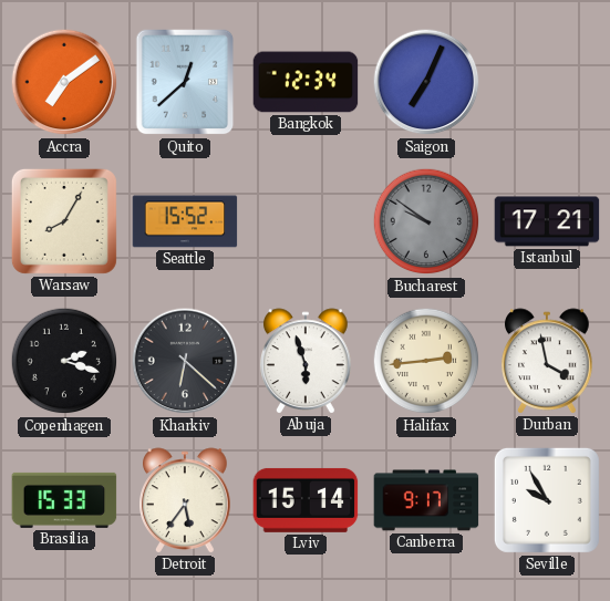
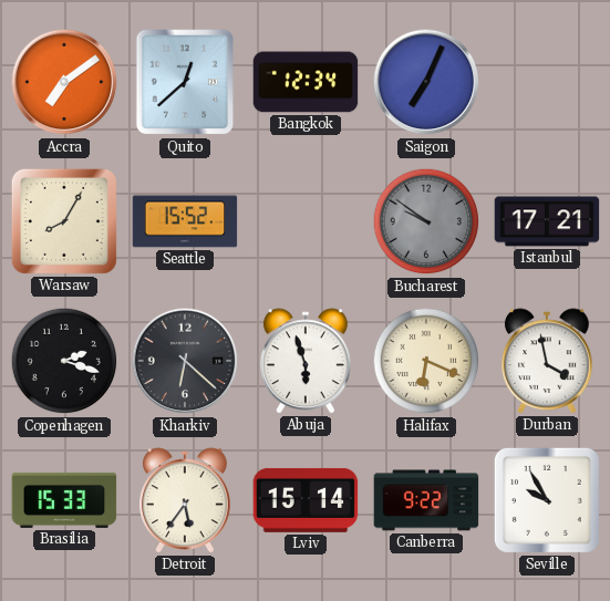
Halifax: 2:44 -> 6:19 (426, 361)
Canberra: 9:17 -> 9:22 (426, 500)
